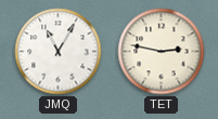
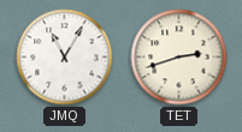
TET: 2:47 -> 2:42 (179, 58)
